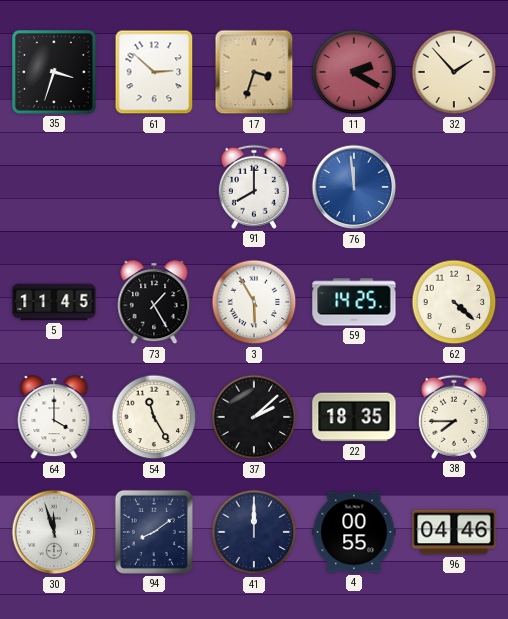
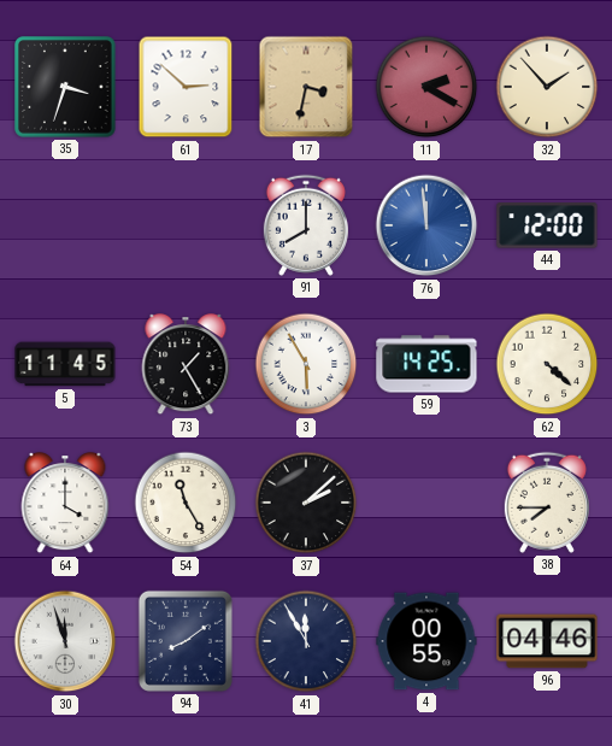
17: 3:33 -> 3:32 (306, 87)
44: none -> 12:00 (547, 225)
22: 18:35 -> none (354, 417)
41: 12:00 -> 11:55 (306, 641)
